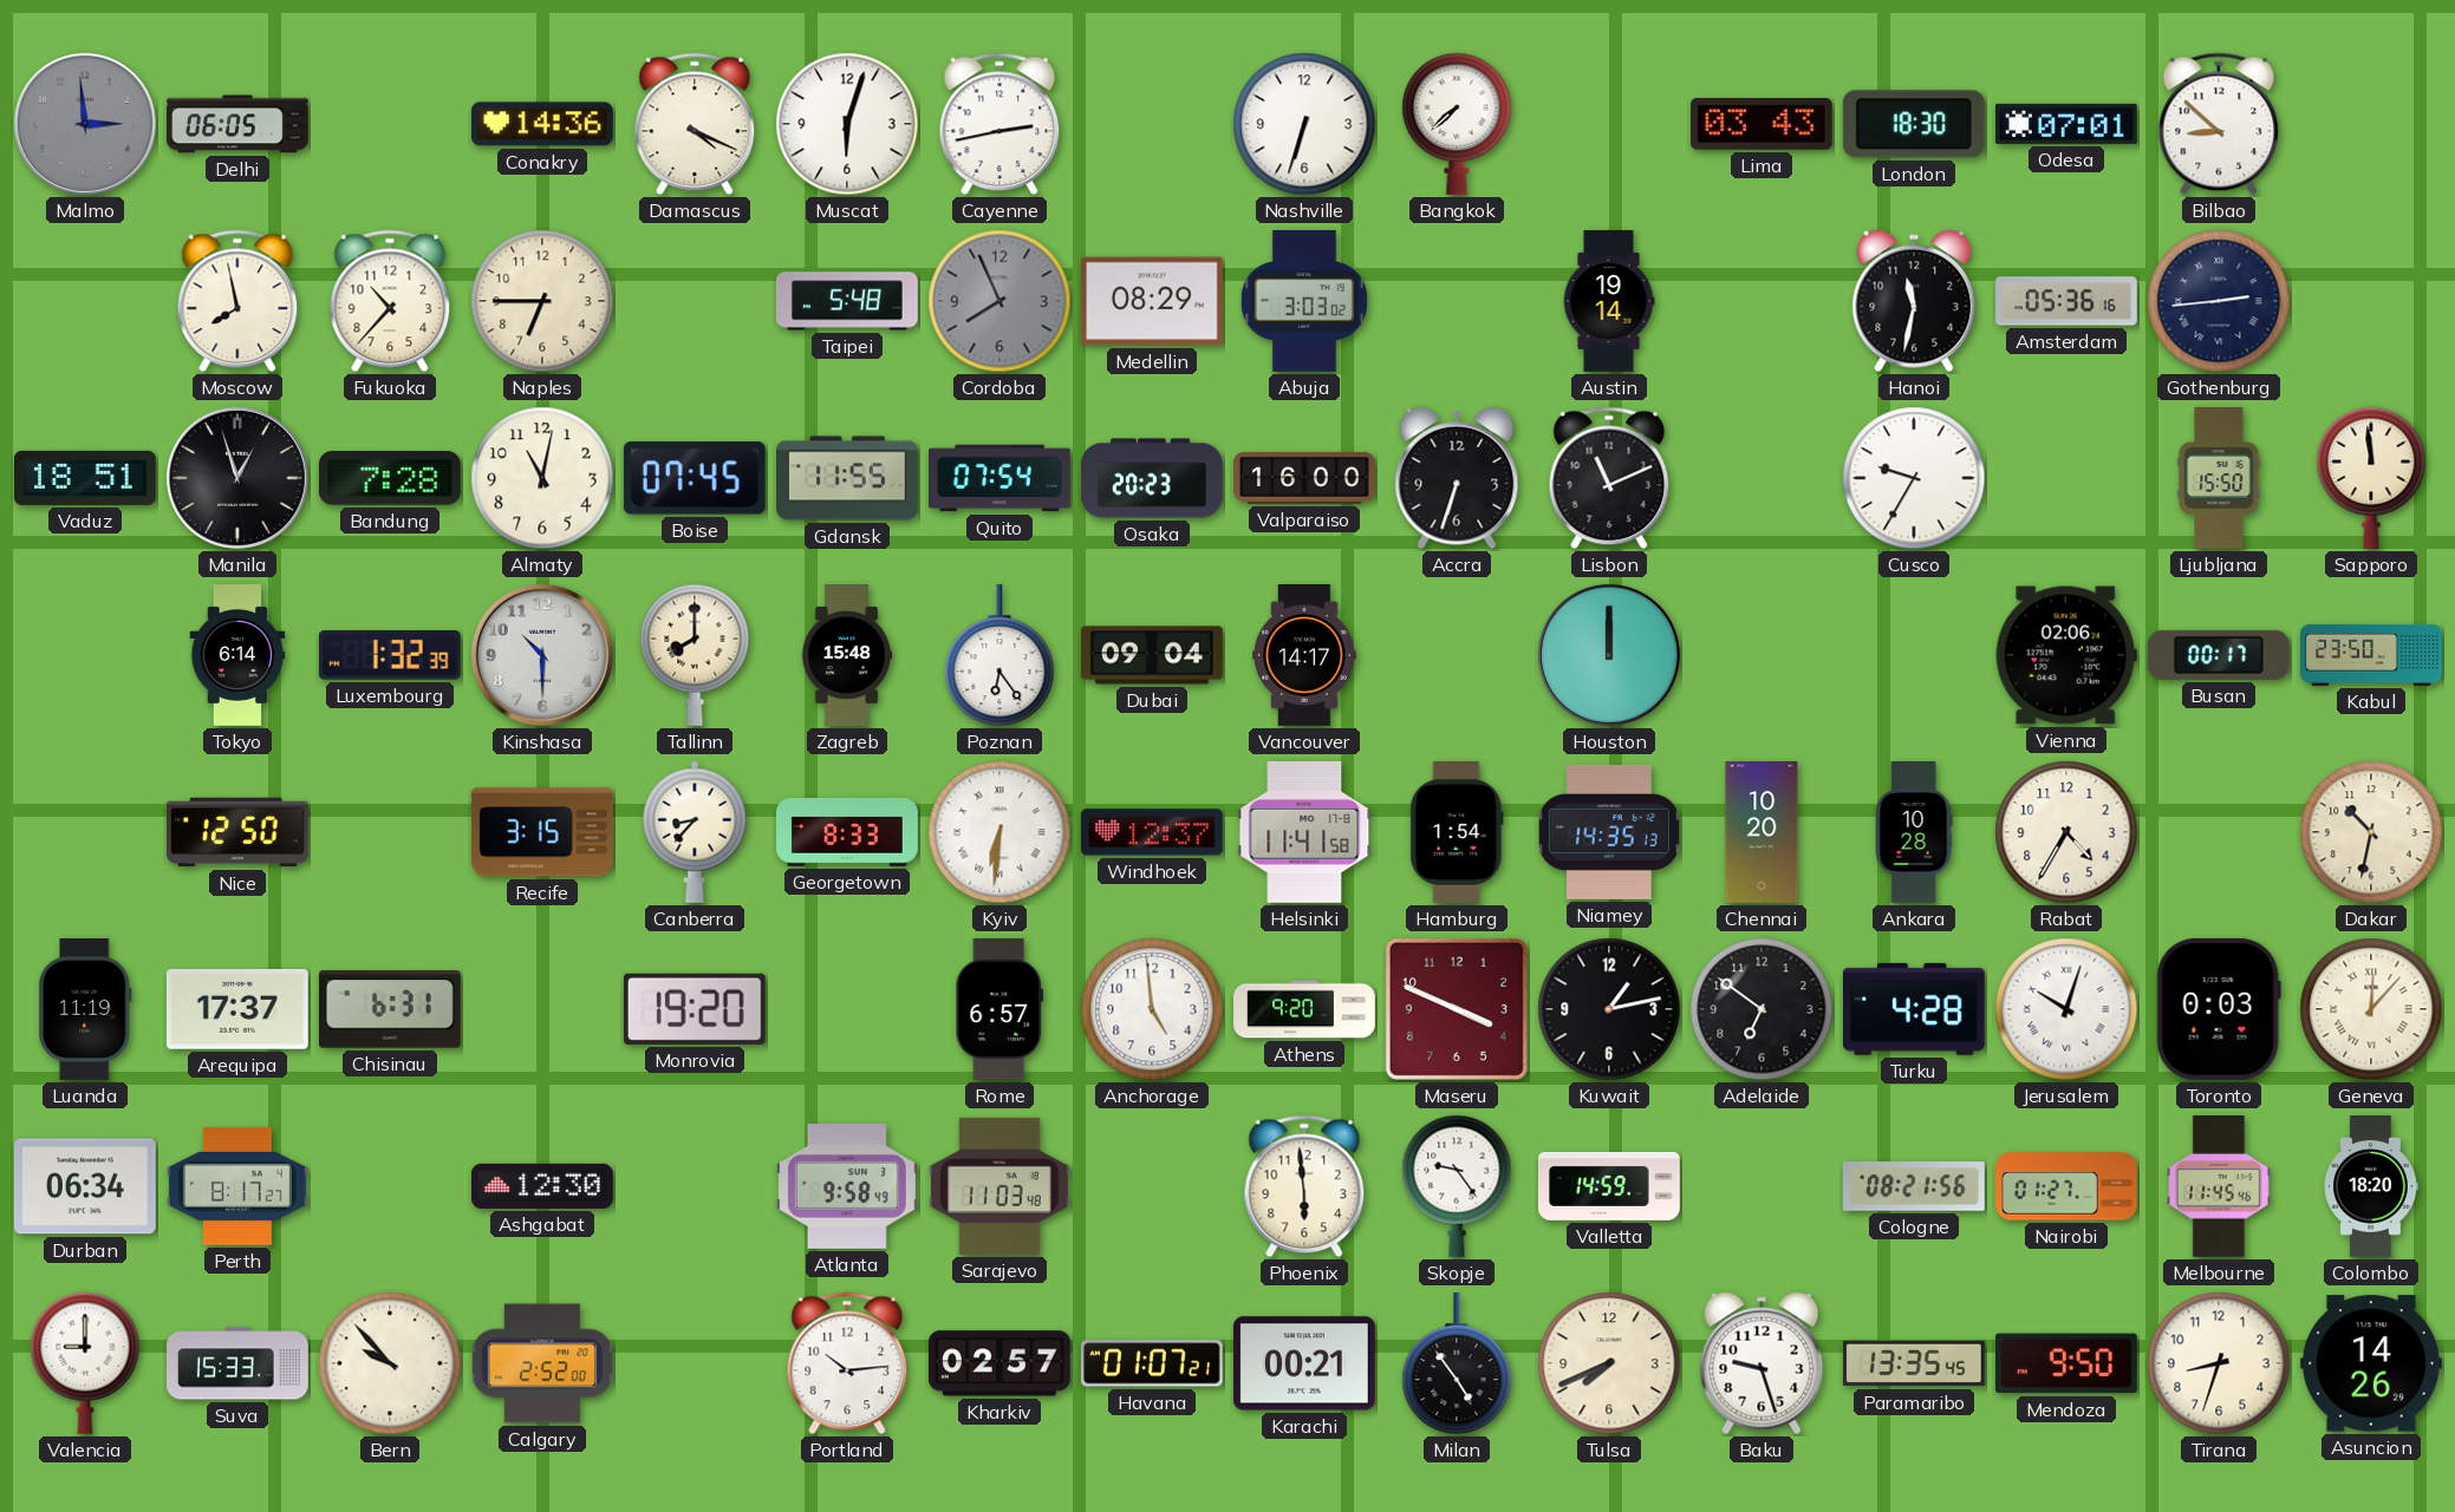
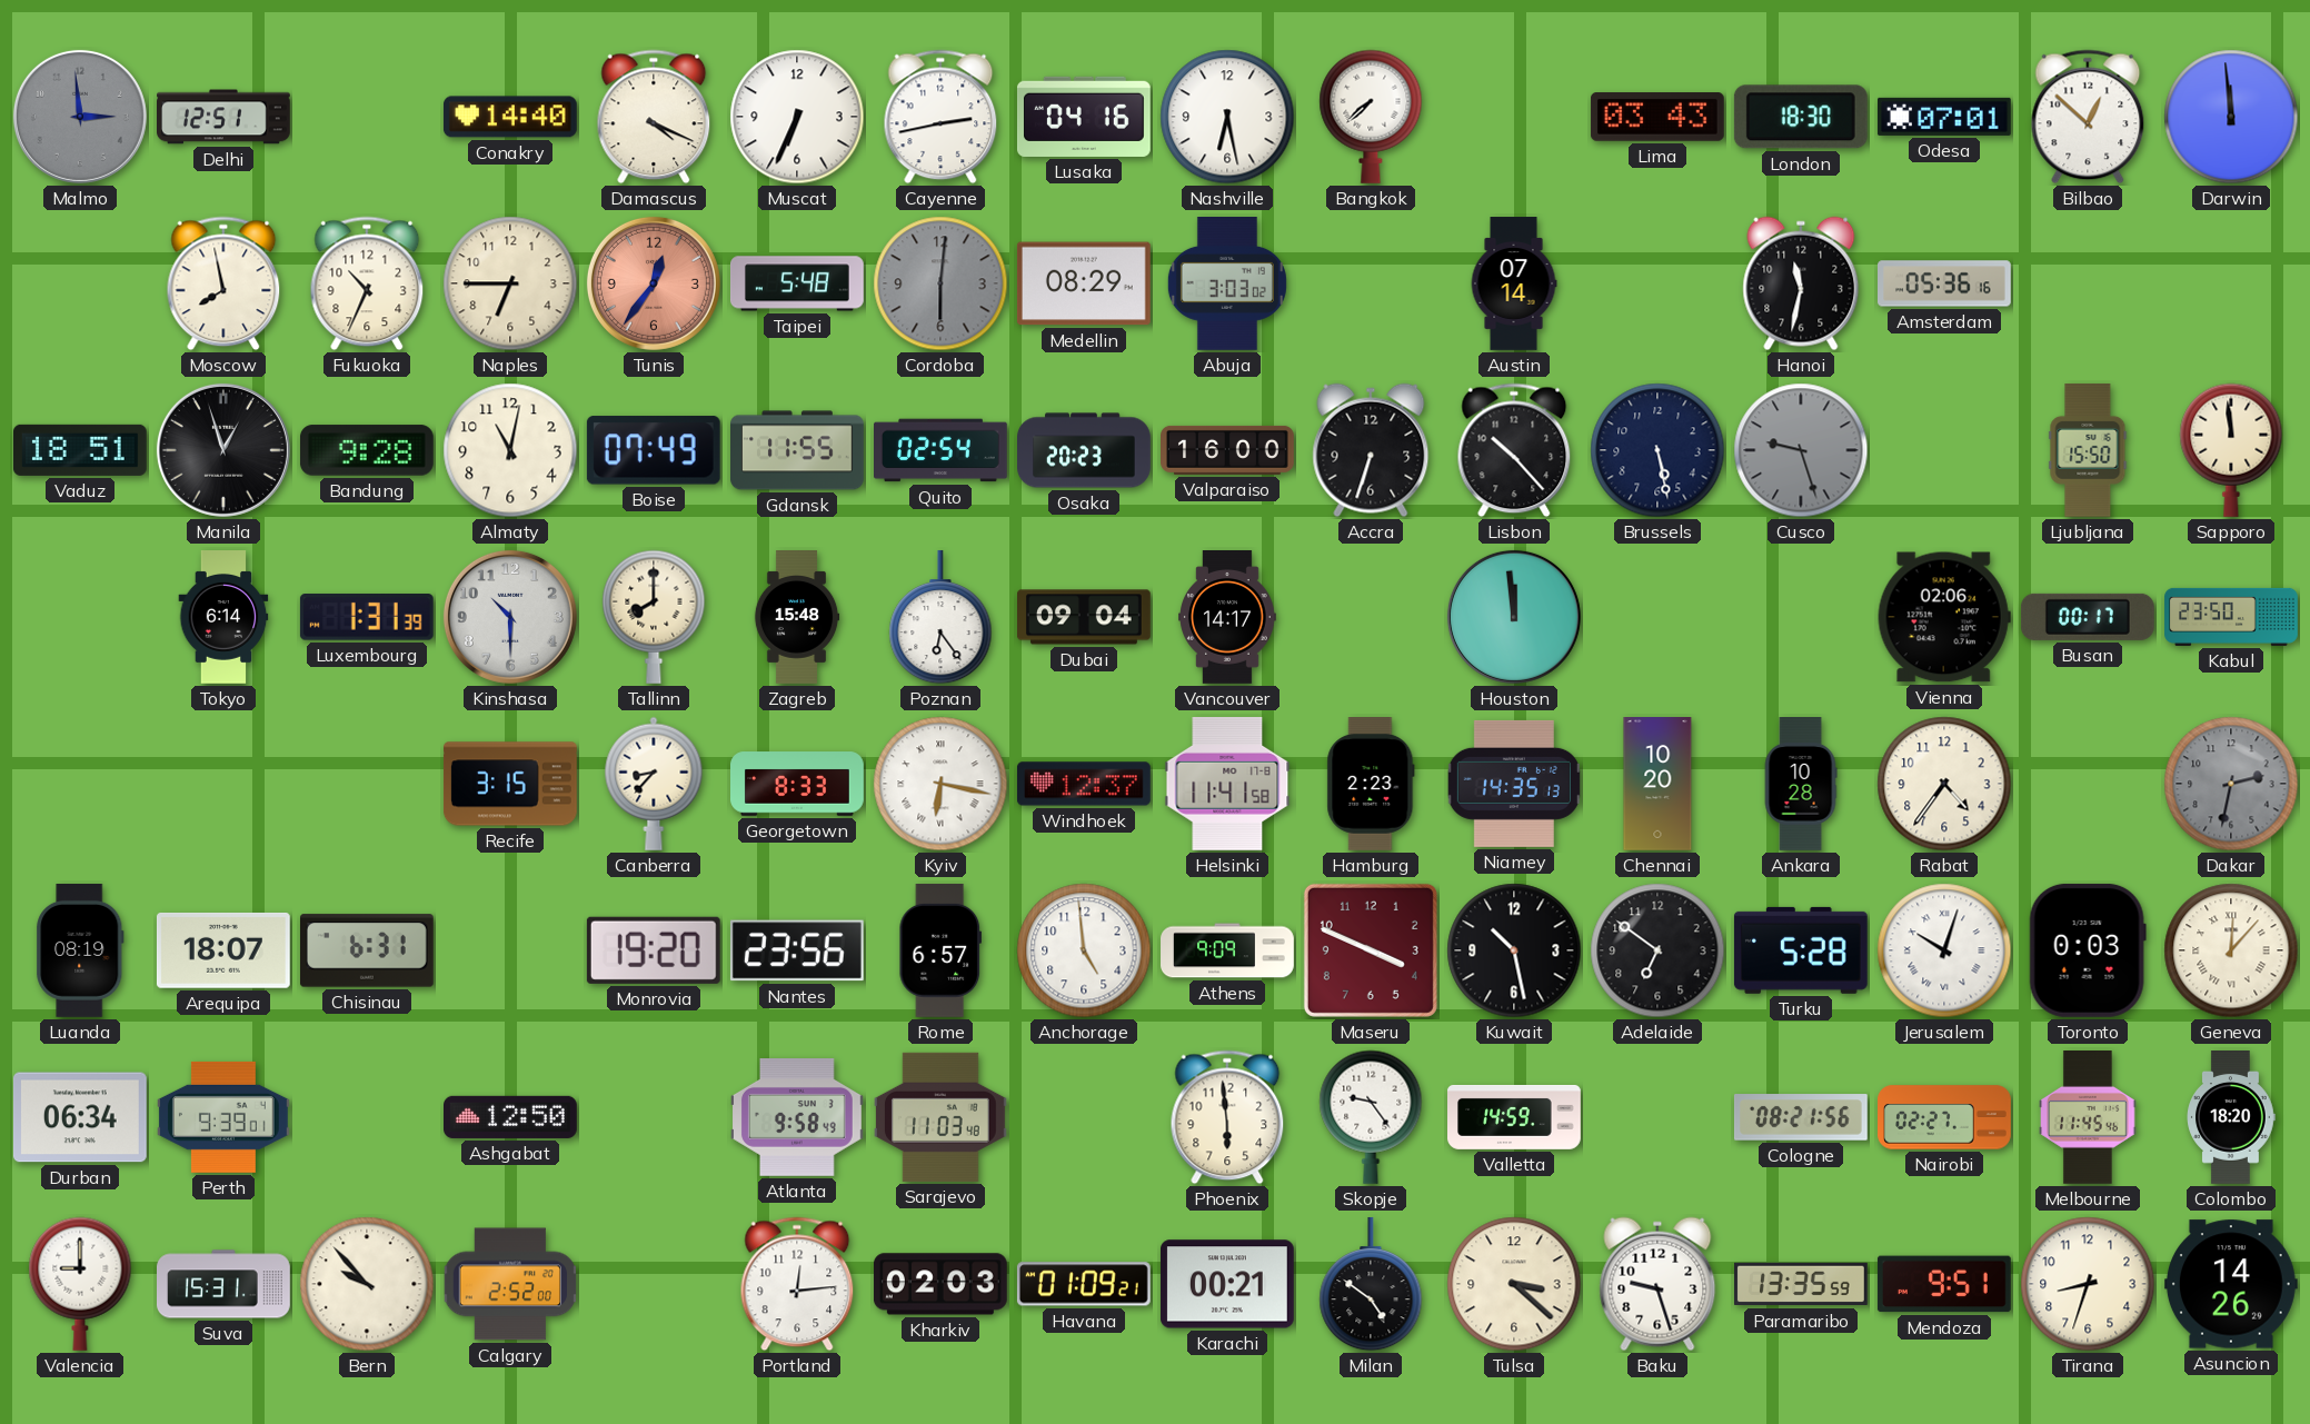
Delhi: 06:05 -> 12:51 (225, 117)
Conakry: 14:36 -> 14:40 (510, 117)
Muscat: 6:03 -> 6:34 (797, 117)
Lusaka: none -> 04:16 (1084, 117)
Nashville: 6:33 -> 6:28 (1227, 117)
Bilbao: 8:52 -> 12:52 (2088, 117)
Darwin: none -> 11:59 (2231, 117)
Fukuoka: 10:37 -> 10:34 (367, 283)
Tunis: none -> 12:36 (654, 283)
Cordoba: 7:56 -> 6:01 (940, 283)
Austin: 19:14 -> 07:14 (1514, 283)
Gothenburg: 2:44 -> none (2219, 301)
Bandung: 7:28 -> 9:28 (367, 450)
Boise: 07:45 -> 07:49 (654, 450)
Quito: 07:54 -> 02:54 (942, 450)
Lisbon: 11:11 -> 10:23 (1514, 450)
Brussels: none -> 5:28 (1657, 450)
Cusco: 9:35 -> 9:27 (1801, 450)
Cusco dial: white -> grey (1801, 450)
Luxembourg: 1:32 -> 1:31 (367, 618)
Houston: 12:00 -> 11:59 (1514, 617)
Nice: 12:50 -> none (237, 832)
Kyiv: 6:31 -> 6:17 (940, 784)
Hamburg: 1:54 -> 2:23 (1371, 785)
Rabat: 4:35 -> 4:36 (1944, 784)
Dakar: 10:32 -> 2:32 (2231, 784)
Dakar dial: cream -> grey (2231, 784)
Luanda: 11:19 -> 08:19 (80, 950)
Arequipa: 17:37 -> 18:07 (223, 950)
Nantes: none -> 23:56 (797, 950)
Athens: 9:20 -> 9:09 (1227, 950)
Kuwait: 1:13 -> 10:28 (1514, 950)
Turku: 4:28 -> 5:28 (1801, 950)
Perth: 8:17 -> 9:39 (223, 1117)
Ashgabat: 12:30 -> 12:50 (511, 1117)
Nairobi: 01:27 -> 02:27 (1945, 1117)
Suva: 15:33 -> 15:31 (225, 1284)
Portland: 10:14 -> 12:14 (797, 1284)
Kharkiv: 02:57 -> 02:03 (940, 1284)
Havana: 01:07 -> 01:09 (1084, 1284)
Milan: 4:54 -> 4:51 (1371, 1284)
Tulsa: 7:41 -> 3:22 (1514, 1284)
Paramaribo: 13:35:45 -> 13:35:59 (1802, 1284)
Mendoza: 9:50 -> 9:51 (1944, 1284)
